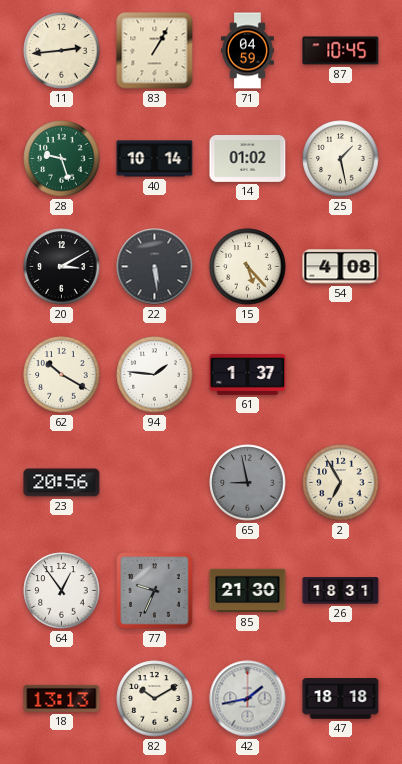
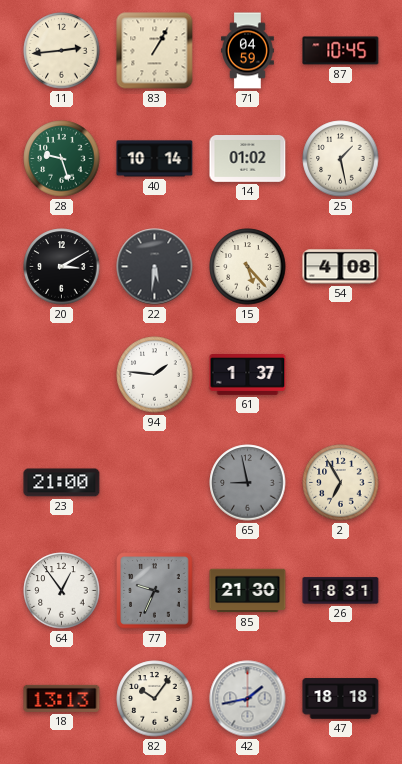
22: 5:29 -> 5:31 (155, 267)
62: 10:20 -> none (62, 375)
23: 20:56 -> 21:00 (62, 483)
82: 10:10 -> 10:06 (155, 699)
